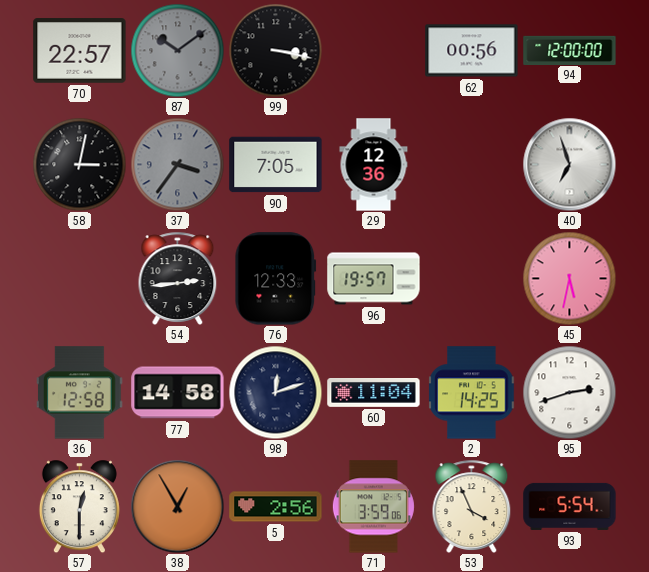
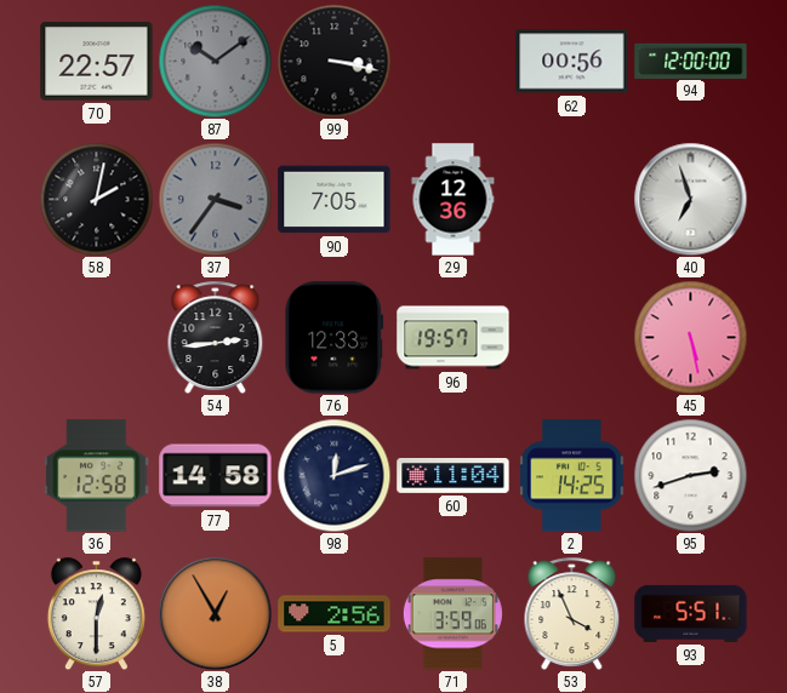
58: 3:02 -> 2:02 (96, 199)
45: 5:32 -> 5:28 (690, 337)
93: 5:54 -> 5:51 (691, 613)
